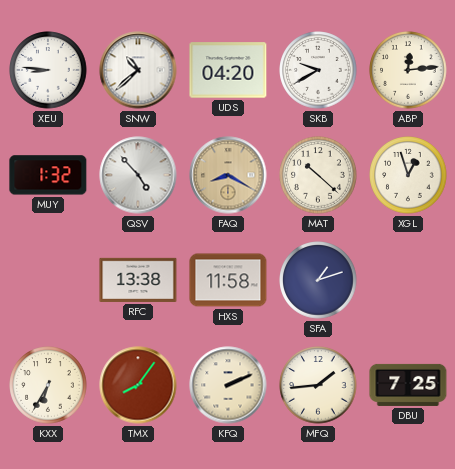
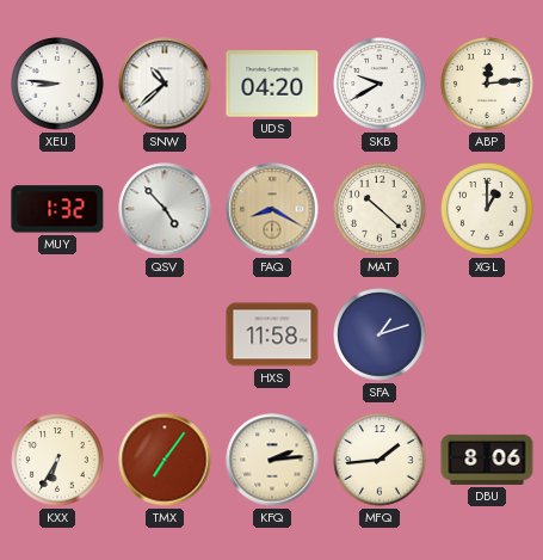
XGL: 12:57 -> 1:00 (487, 209)
RFC: 13:38 -> none (138, 280)
TMX: 8:06 -> 7:06 (165, 460)
KFQ: 2:11 -> 2:14 (272, 460)
DBU: 7:25 -> 8:06 (487, 460)
